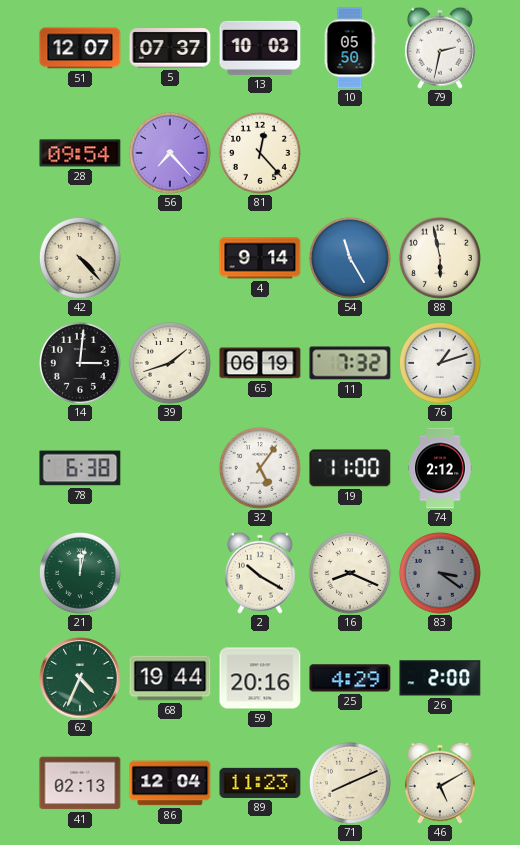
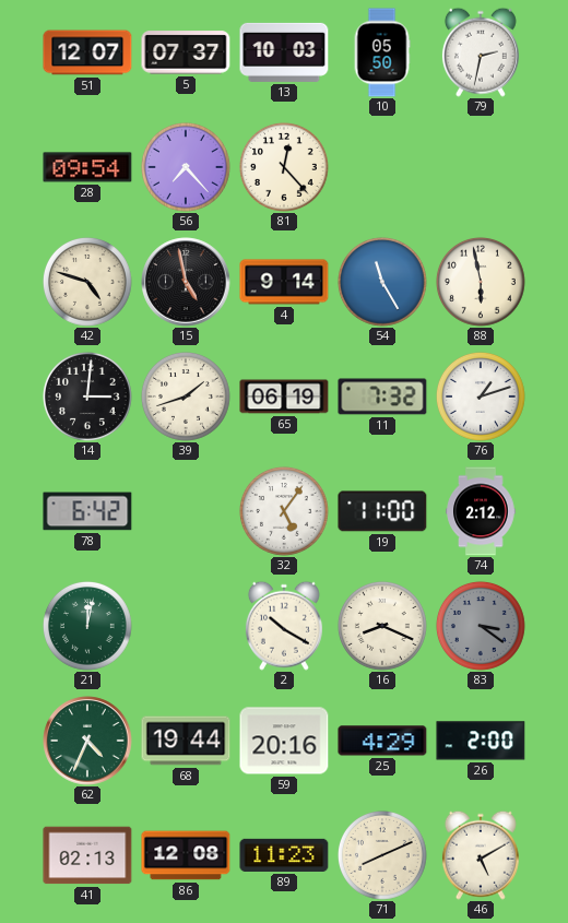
42: 4:23 -> 4:48 (87, 282)
15: none -> 4:58 (186, 282)
78: 6:38 -> 6:42 (87, 511)
86: 12:04 -> 12:08 (186, 855)
